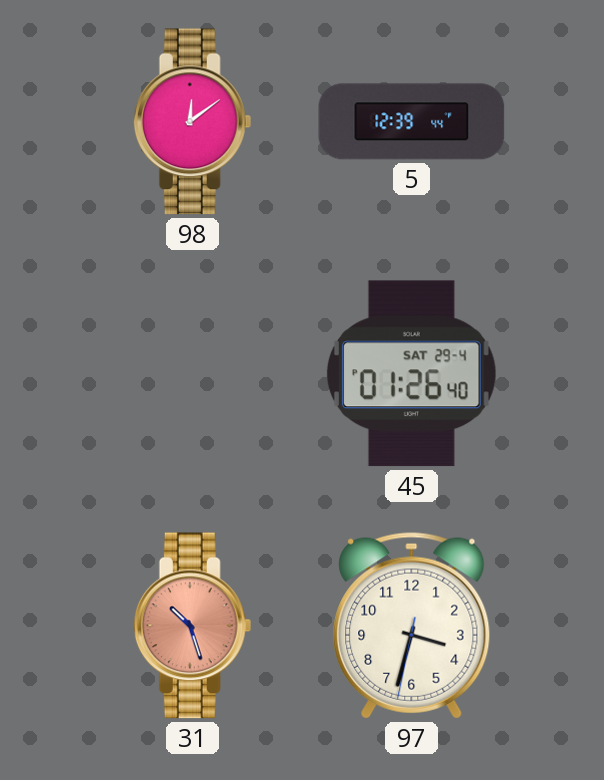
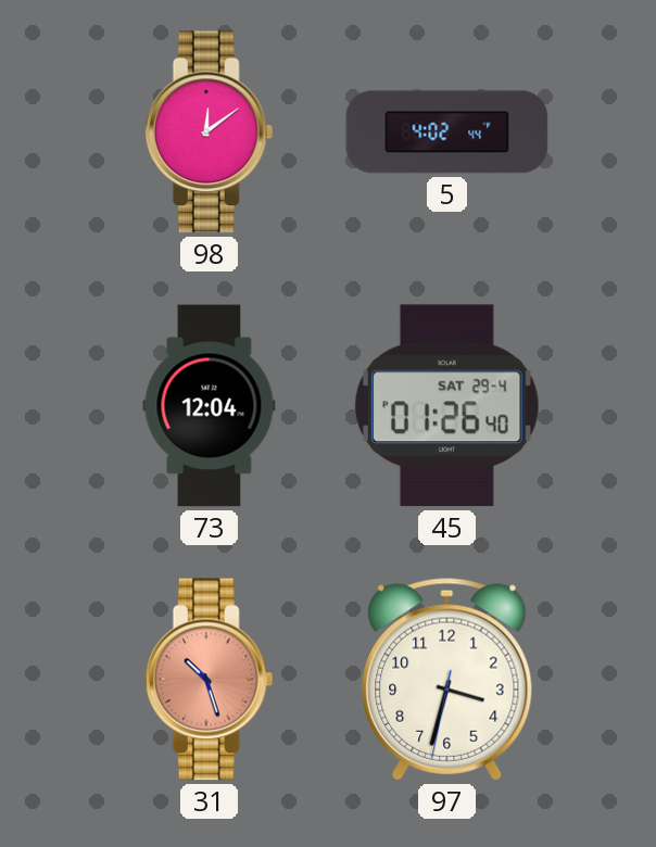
5: 12:39 -> 4:02 (447, 132)
73: none -> 12:04 (210, 406)
